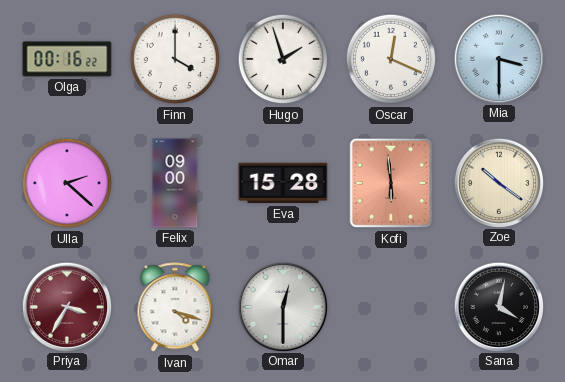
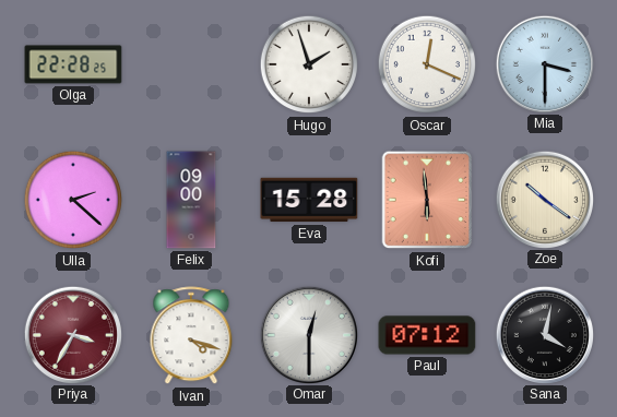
Olga: 00:16 -> 22:28 (73, 64)
Finn: 4:00 -> none (175, 59)
Paul: none -> 07:12 (427, 335)
